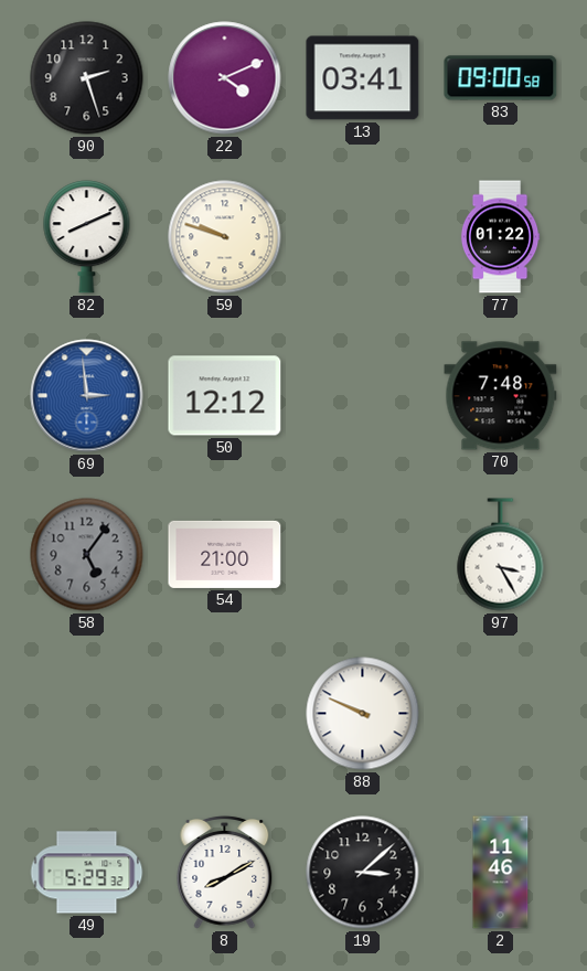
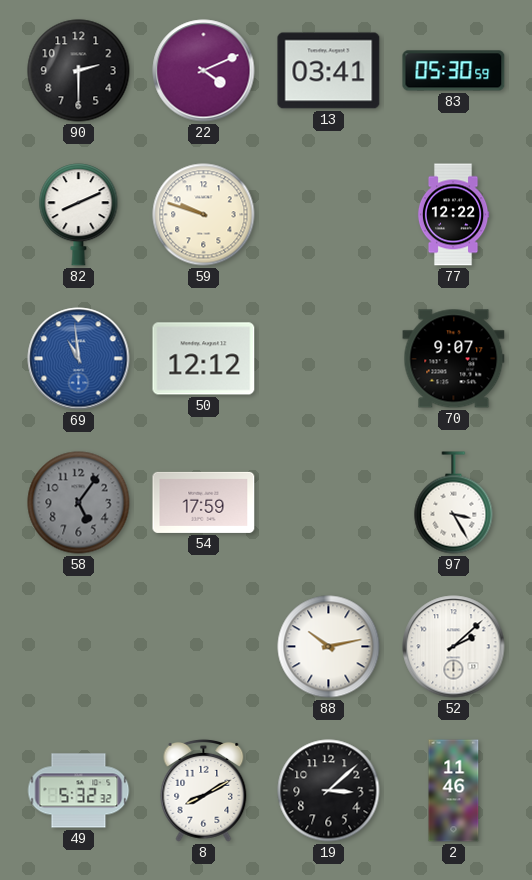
90: 2:27 -> 2:30 (79, 71)
83: 09:00 -> 05:30 (454, 71)
77: 01:22 -> 12:22 (453, 215)
69: 2:59 -> 10:59 (79, 359)
70: 7:48 -> 9:07 (454, 359)
54: 21:00 -> 17:59 (204, 502)
88: 9:49 -> 10:13 (329, 647)
52: none -> 2:08 (454, 647)
49: 5:29 -> 5:32 (79, 791)
